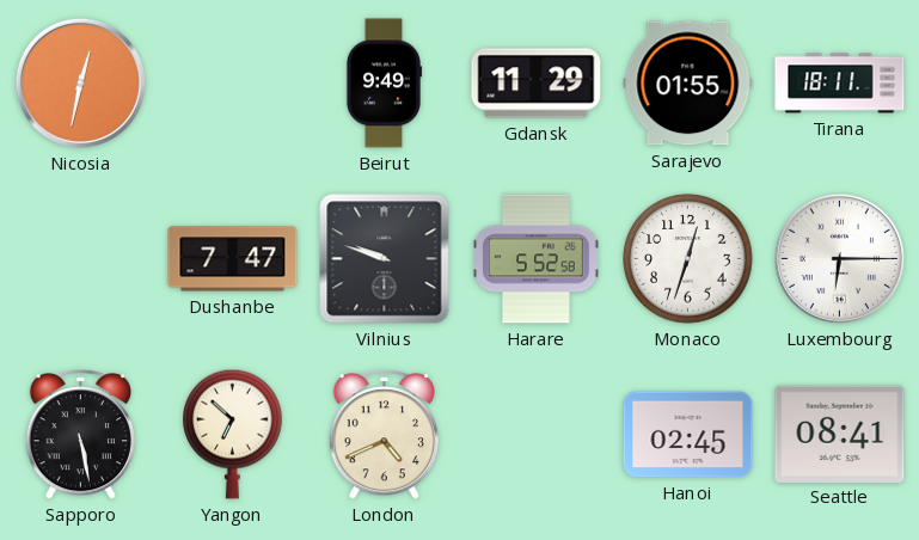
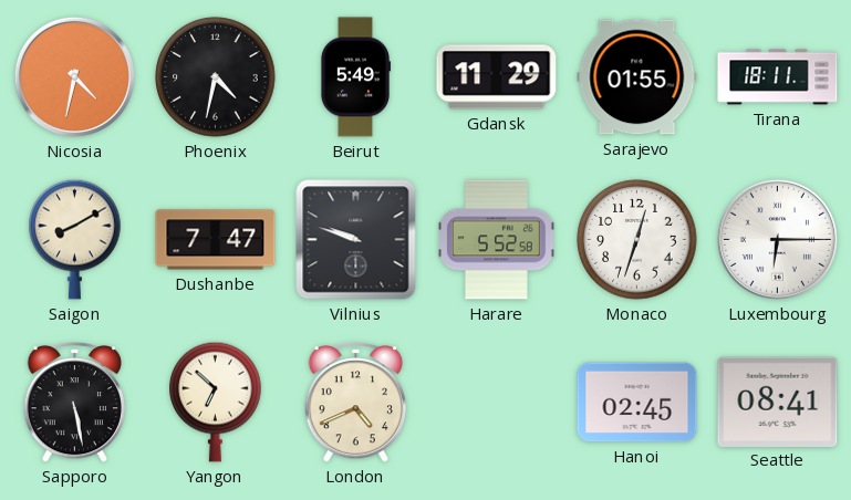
Nicosia: 12:32 -> 4:32 (74, 76)
Phoenix: none -> 4:32 (216, 77)
Beirut: 9:49 -> 5:49 (354, 77)
Saigon: none -> 8:10 (75, 239)
